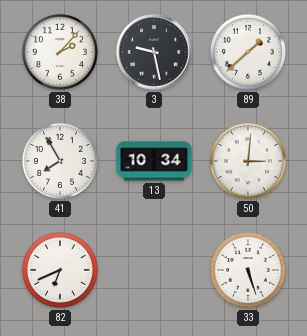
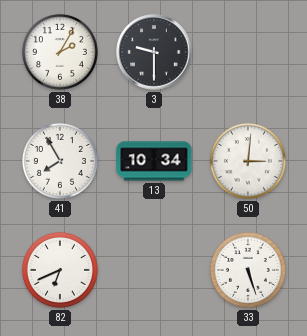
38: 2:07 -> 2:05 (60, 52)
3: 9:28 -> 9:30 (154, 52)
89: 1:38 -> none (248, 52)
